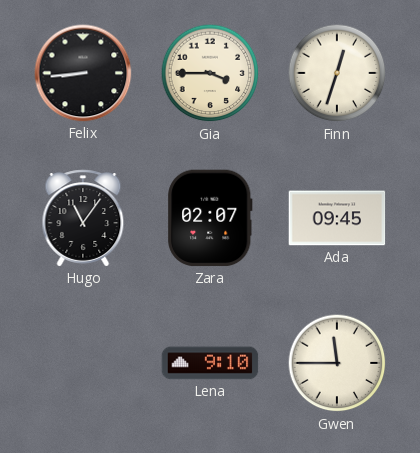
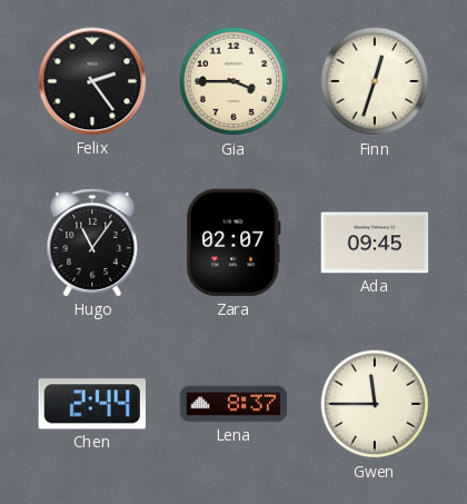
Felix: 8:44 -> 2:24 (92, 81)
Chen: none -> 2:44 (91, 404)
Lena: 9:10 -> 8:37 (233, 404)
